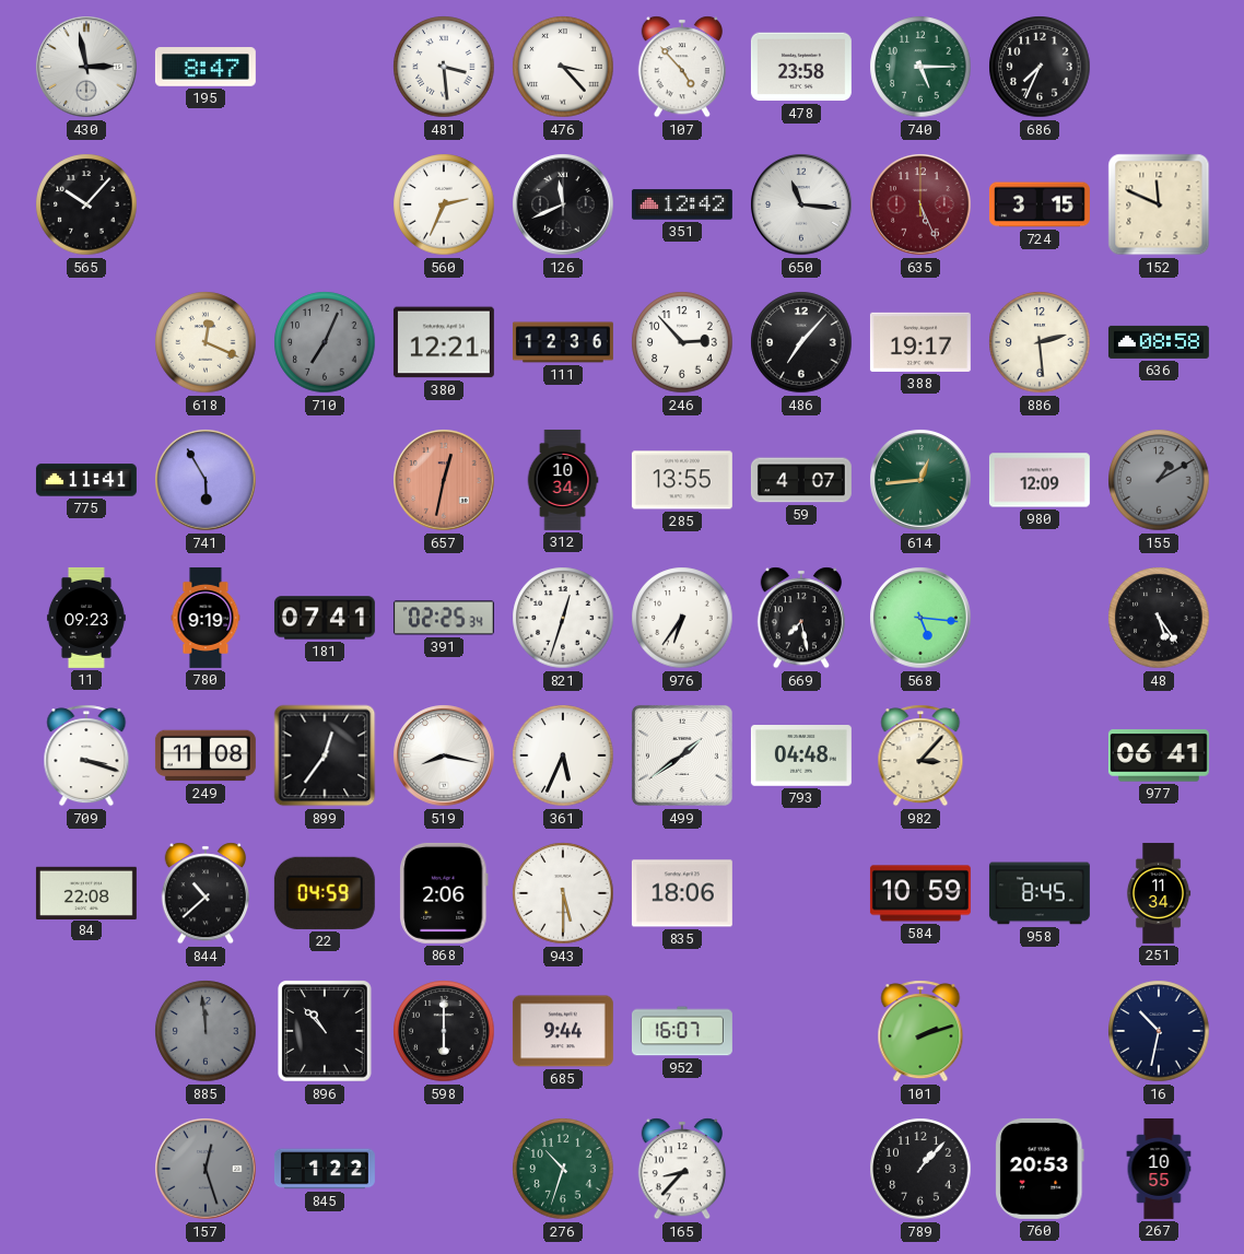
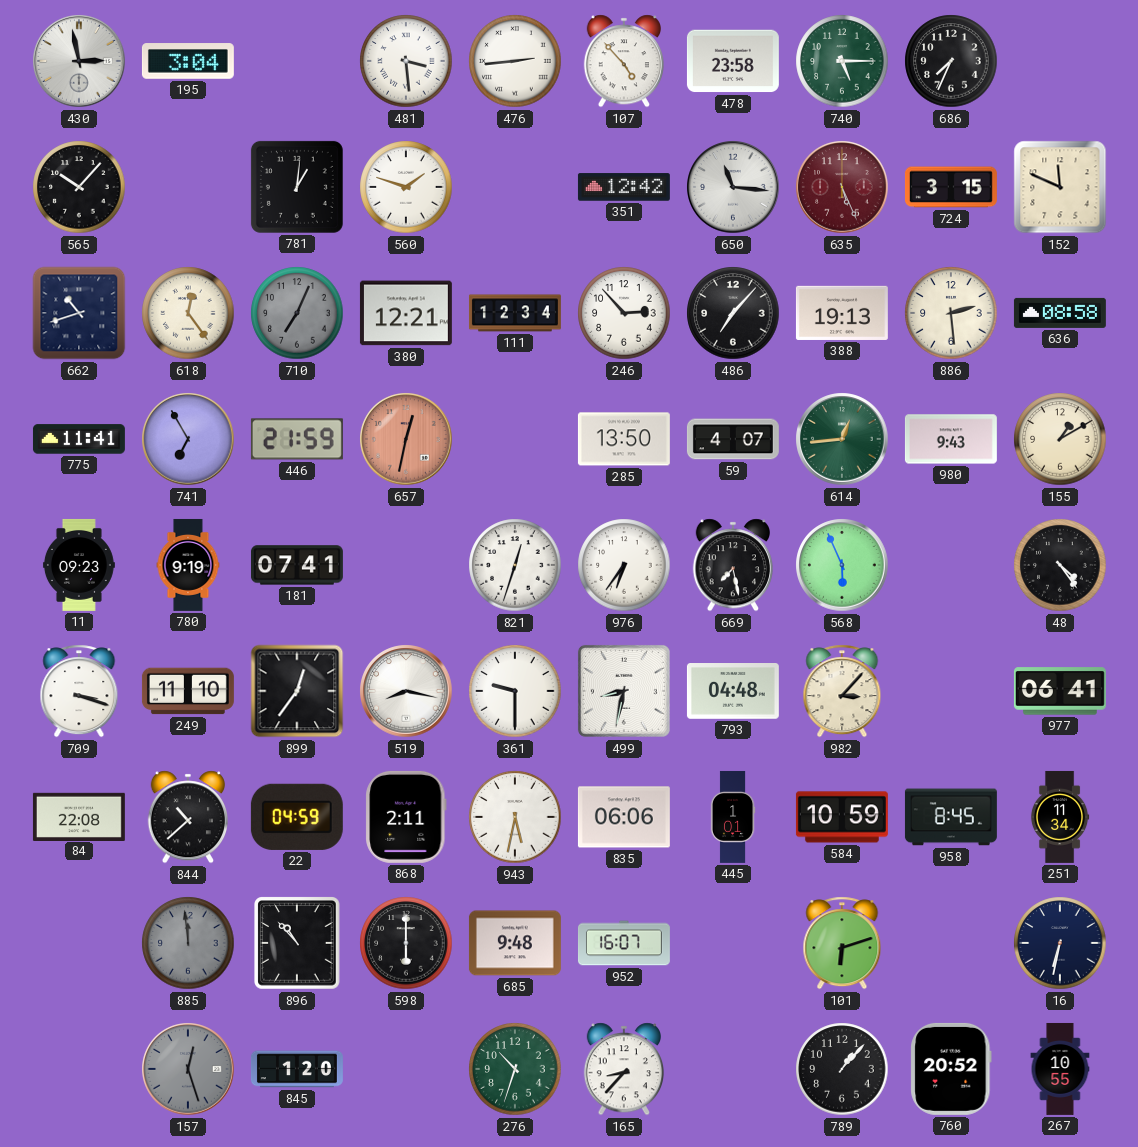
195: 8:47 -> 3:04 (188, 61)
476: 3:23 -> 2:44 (515, 61)
781: none -> 1:01 (297, 187)
560: 2:34 -> 1:48 (406, 187)
126: 11:41 -> none (563, 204)
662: none -> 10:42 (79, 313)
618: 12:19 -> 12:24 (188, 313)
111: 12:36 -> 12:34 (515, 313)
388: 19:17 -> 19:13 (842, 313)
741: 5:55 -> 6:55 (188, 439)
446: none -> 21:59 (297, 439)
312: 10:34 -> none (563, 480)
285: 13:55 -> 13:50 (624, 439)
980: 12:09 -> 9:43 (951, 439)
155 dial: grey -> cream (1060, 439)
391: 02:25 -> none (444, 618)
568: 5:16 -> 5:56 (842, 565)
48: 5:24 -> 4:24 (1060, 565)
249: 11:08 -> 11:10 (188, 691)
361: 5:34 -> 9:30 (515, 691)
499: 1:39 -> 8:32 (624, 691)
868: 2:06 -> 2:11 (406, 817)
943: 5:30 -> 5:32 (515, 817)
835: 18:06 -> 06:06 (624, 817)
445: none -> 1:01 (733, 817)
685: 9:44 -> 9:48 (515, 943)
101: 2:12 -> 6:12 (842, 943)
16: 10:32 -> 6:32 (1060, 943)
845: 1:22 -> 1:20 (297, 1069)
760: 20:53 -> 20:52 (951, 1069)
